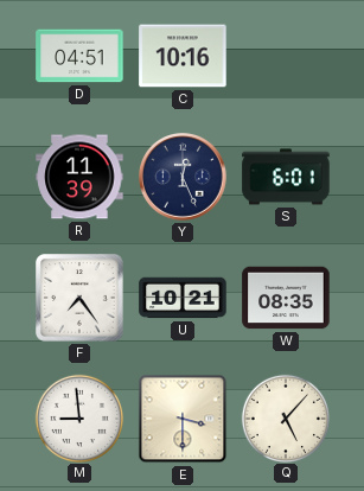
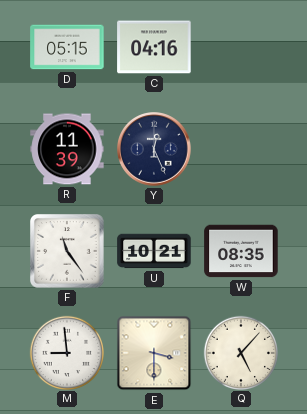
D: 04:51 -> 05:15 (67, 47)
C: 10:16 -> 04:16 (154, 47)
S: 6:01 -> none (286, 177)
F: 7:24 -> 11:24 (67, 251)
